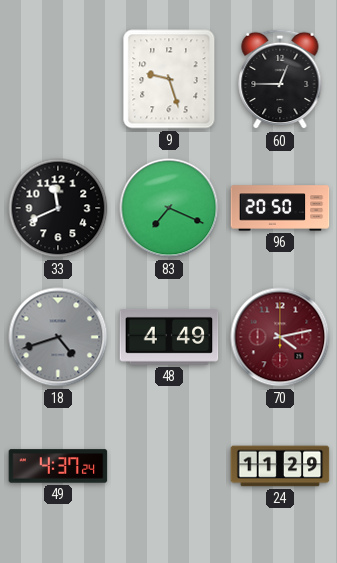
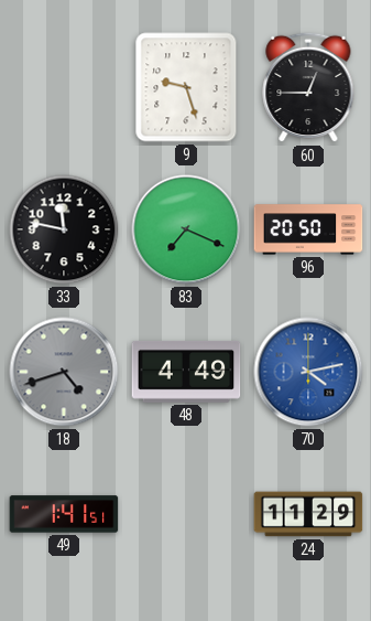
33: 11:41 -> 11:47 (64, 229)
70 dial: burgundy -> blue (308, 372)
49: 4:37 -> 1:41 (64, 514)
